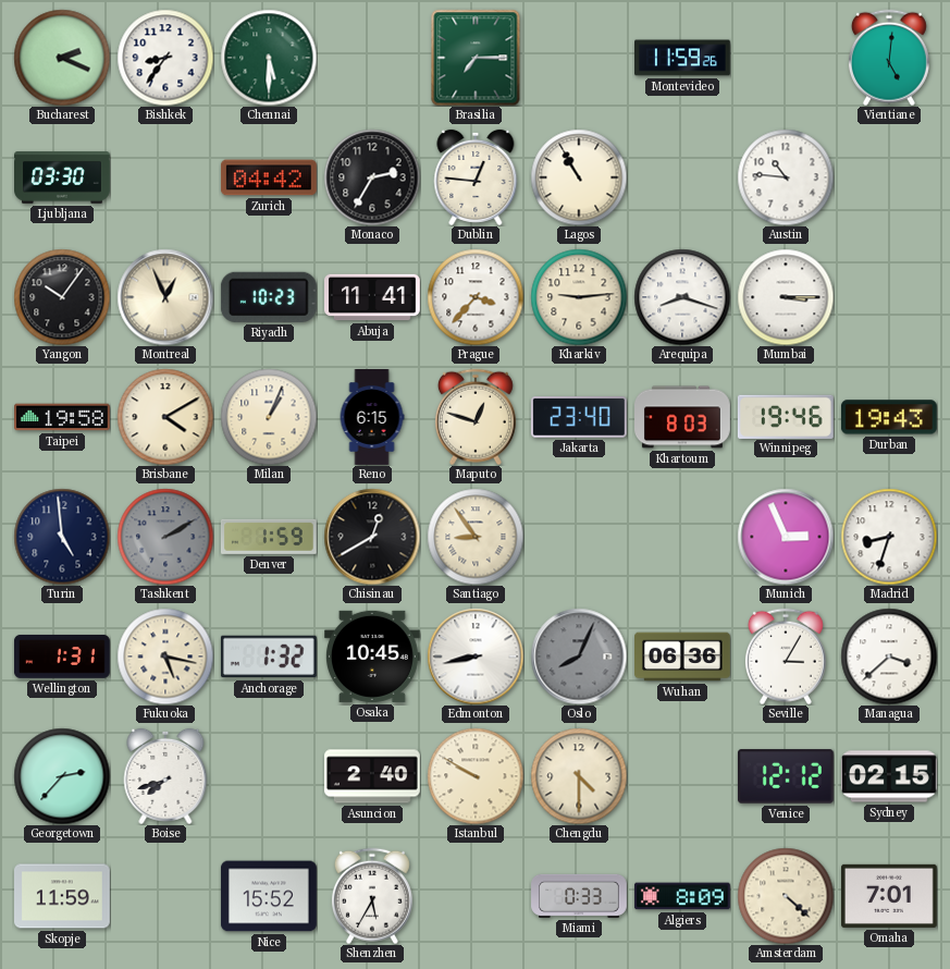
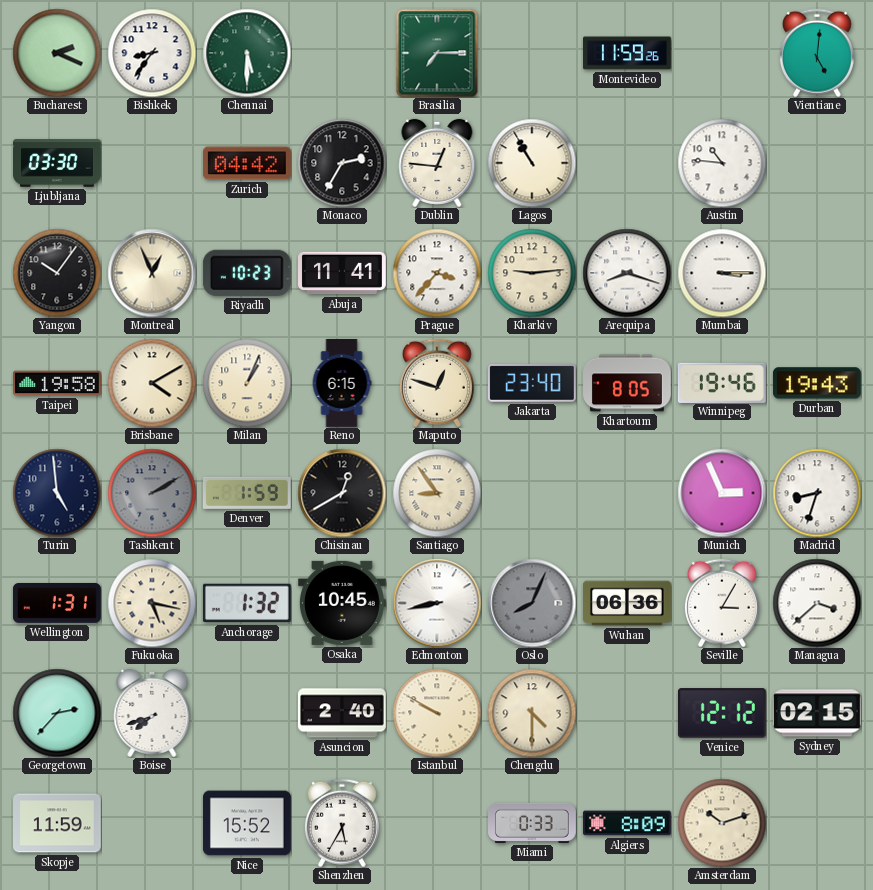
Khartoum: 8:03 -> 8:05 (628, 383)
Amsterdam: 4:22 -> 10:12 (722, 823)
Omaha: 7:01 -> none (890, 896)
